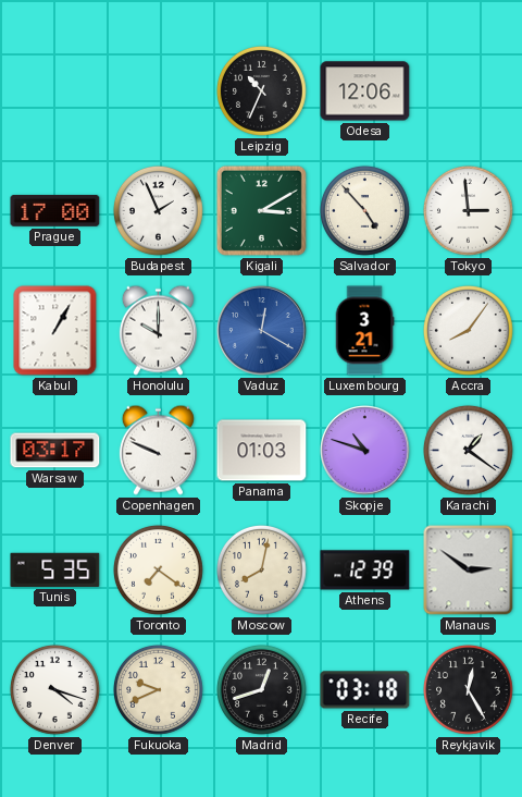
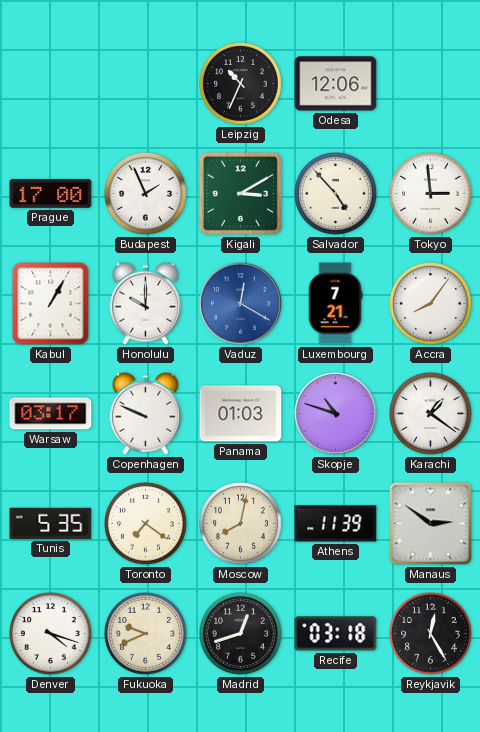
Luxembourg: 3:21 -> 7:21 (335, 304)
Athens: 12:39 -> 11:39 (336, 524)
